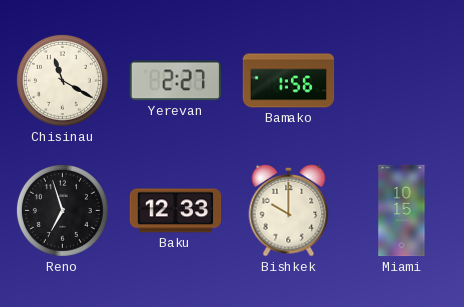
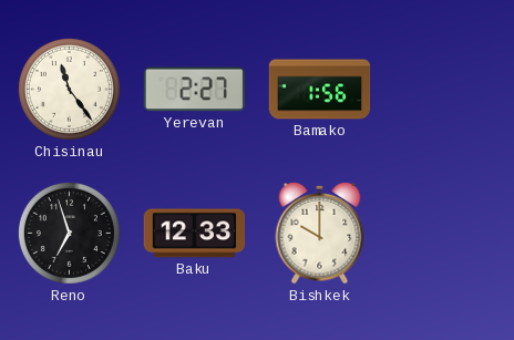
Chisinau: 11:20 -> 11:24 (69, 89)
Miami: 10:15 -> none (402, 211)
